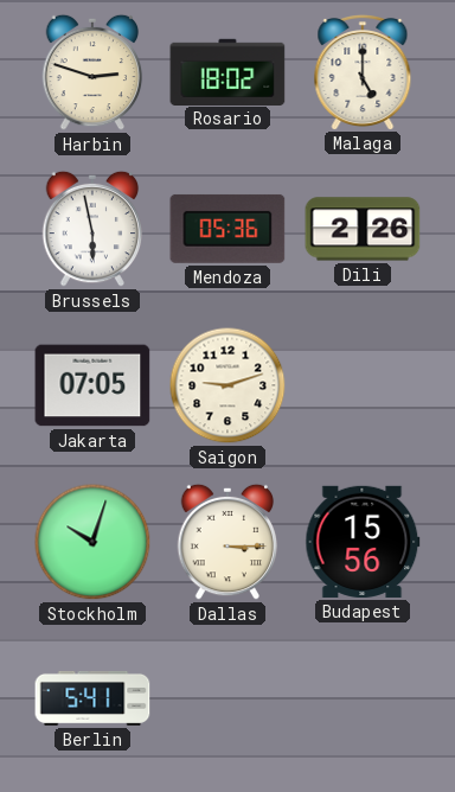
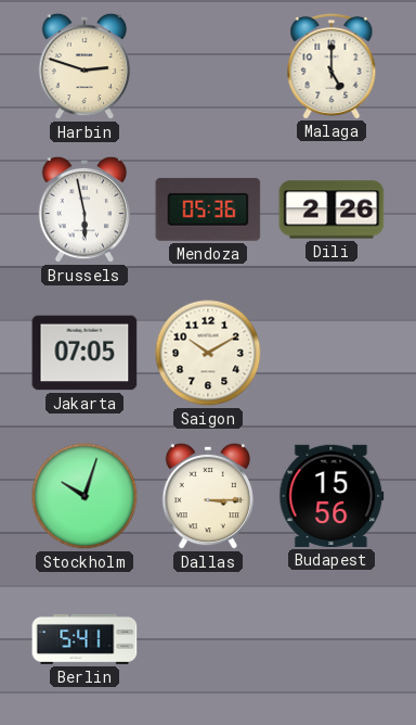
Rosario: 18:02 -> none (227, 71)
Saigon: 9:12 -> 10:10 (208, 353)
